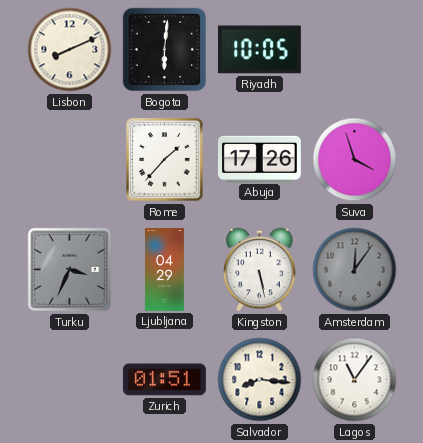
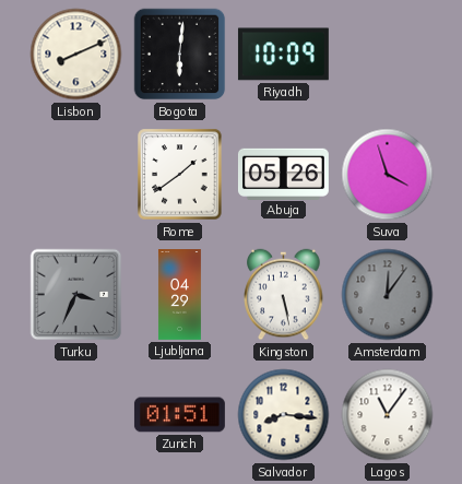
Riyadh: 10:05 -> 10:09 (283, 55)
Rome: 1:37 -> 1:39 (180, 175)
Abuja: 17:26 -> 05:26 (283, 174)
